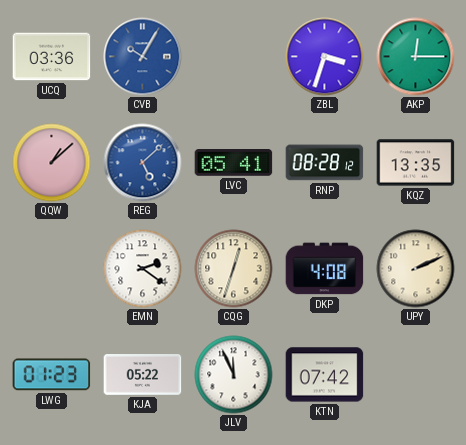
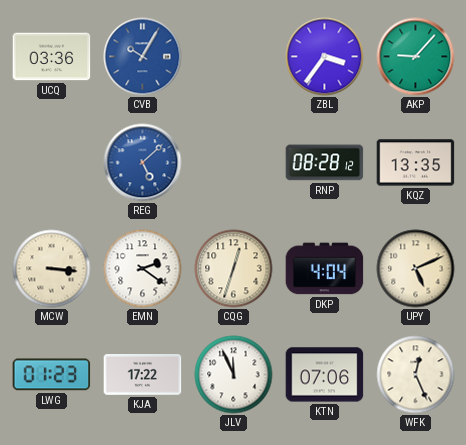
ZBL: 3:33 -> 3:36 (325, 57)
AKP: 12:15 -> 9:07 (416, 57)
QQW: 1:08 -> none (52, 163)
LVC: 05:41 -> none (234, 163)
MCW: none -> 3:16 (52, 269)
DKP: 4:08 -> 4:04 (325, 269)
UPY: 2:11 -> 5:11 (416, 269)
KJA: 05:22 -> 17:22 (143, 375)
KTN: 07:42 -> 07:06 (325, 375)
WFK: none -> 12:26 (416, 375)
